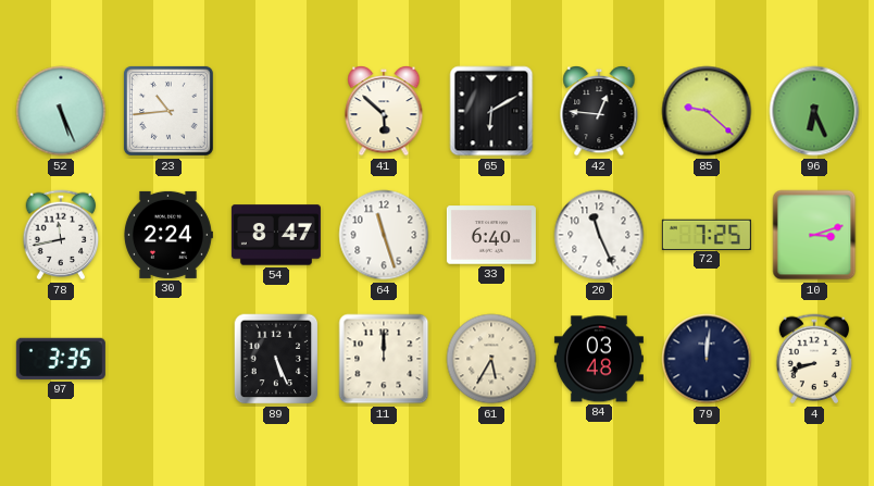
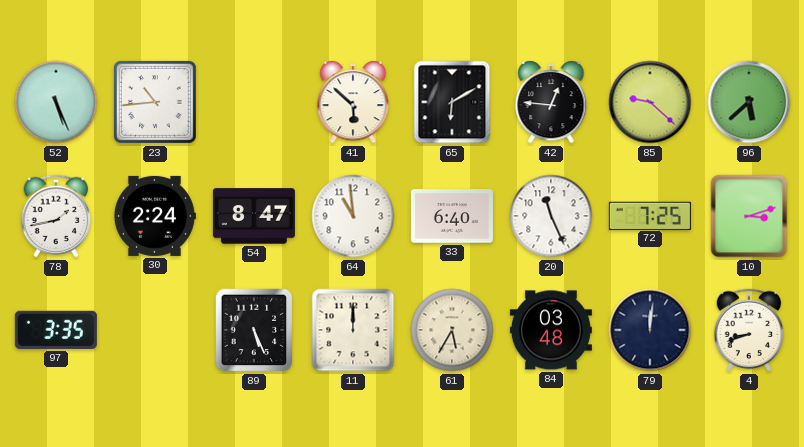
96: 6:26 -> 5:38 (749, 102)
78: 11:43 -> 1:43 (56, 216)
64: 11:27 -> 10:59 (353, 216)
